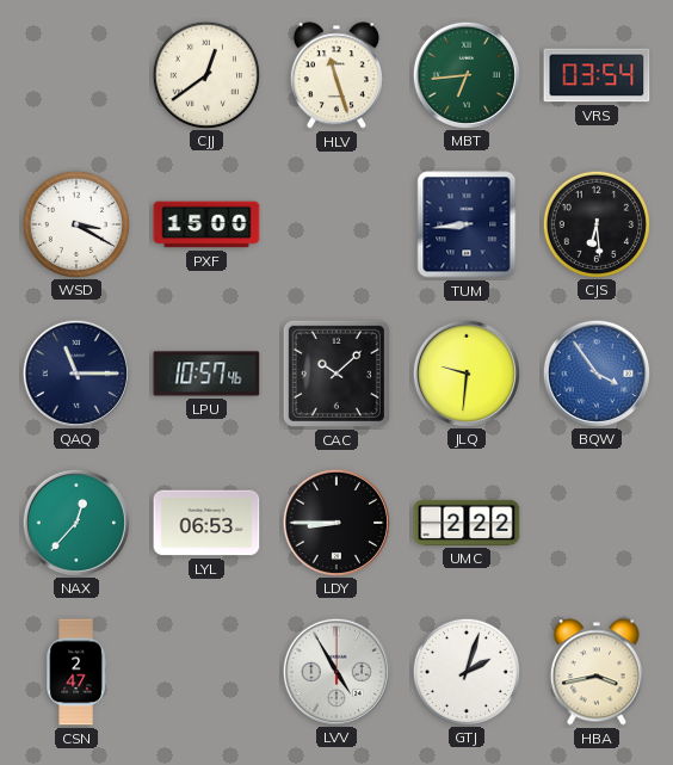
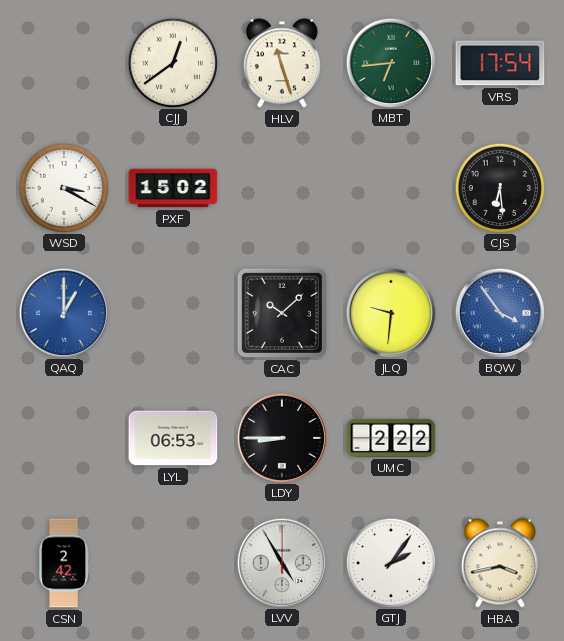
VRS: 03:54 -> 17:54 (500, 63)
PXF: 15:00 -> 15:02 (173, 188)
TUM: 8:44 -> none (467, 224)
QAQ: 11:15 -> 1:00 (63, 312)
QAQ dial: navy -> blue (63, 312)
LPU: 10:57 -> none (206, 374)
NAX: 12:37 -> none (75, 522)
CSN: 2:47 -> 2:42 (64, 563)
GTJ: 2:03 -> 2:06 (390, 562)
